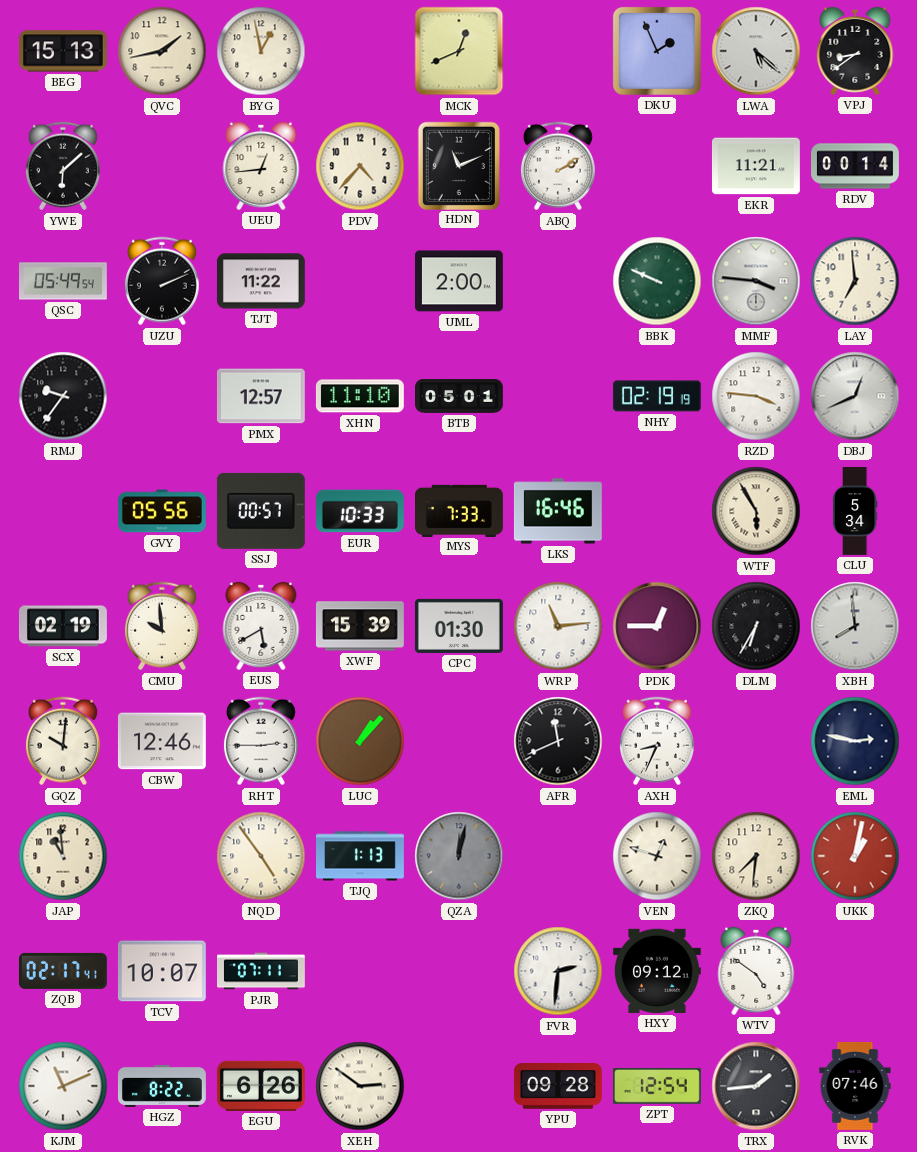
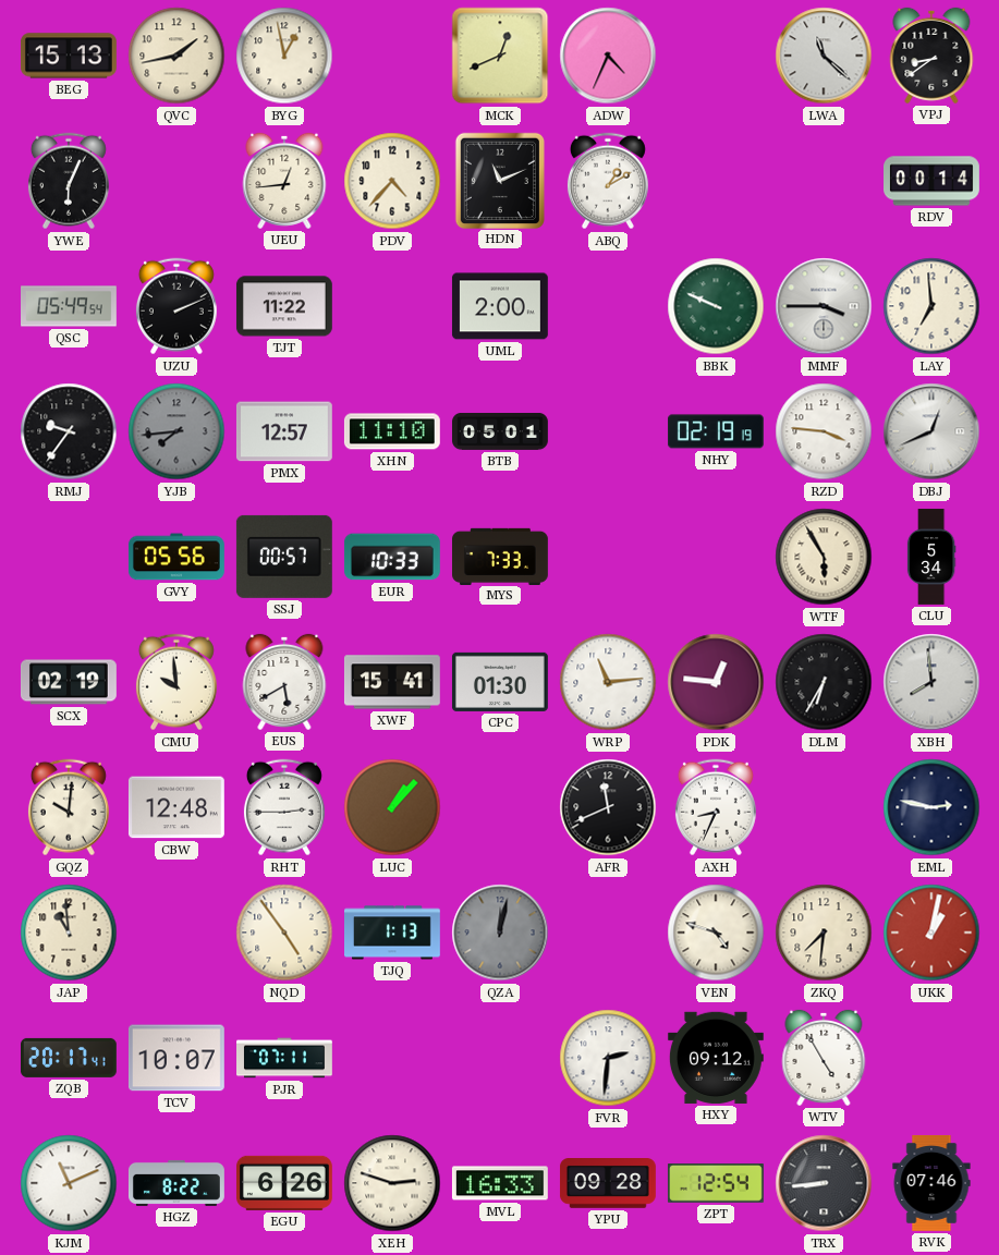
ADW: none -> 4:34 (608, 56)
DKU: 1:56 -> none (657, 51)
LWA: 5:22 -> 11:22 (824, 56)
YWE: 6:08 -> 6:04 (69, 181)
ABQ: 2:10 -> 1:10 (608, 181)
EKR: 11:21 -> none (756, 166)
MMF: 3:46 -> 3:45 (824, 306)
YJB: none -> 7:44 (176, 431)
LKS: 16:46 -> none (558, 511)
XWF: 15:39 -> 15:41 (392, 682)
PDK: 12:45 -> 12:46 (716, 682)
CBW: 12:46 -> 12:48 (176, 807)
VEN: 12:48 -> 4:48 (716, 933)
ZQB: 02:17 -> 20:17 (69, 1058)
WTV: 4:51 -> 4:55 (824, 1058)
XEH: 2:51 -> 2:48 (392, 1183)
MVL: none -> 16:33 (500, 1183)
TRX: 1:44 -> 8:44 (824, 1183)
